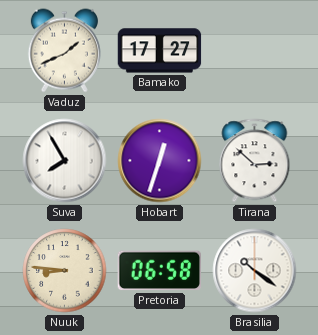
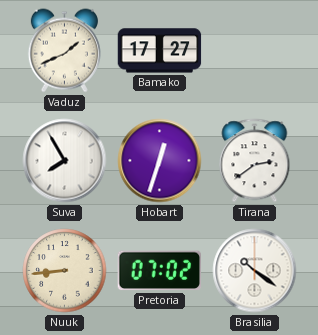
Tirana: 2:52 -> 2:39 (255, 161)
Nuuk: 8:46 -> 8:44 (65, 271)
Pretoria: 06:58 -> 07:02 (159, 271)
